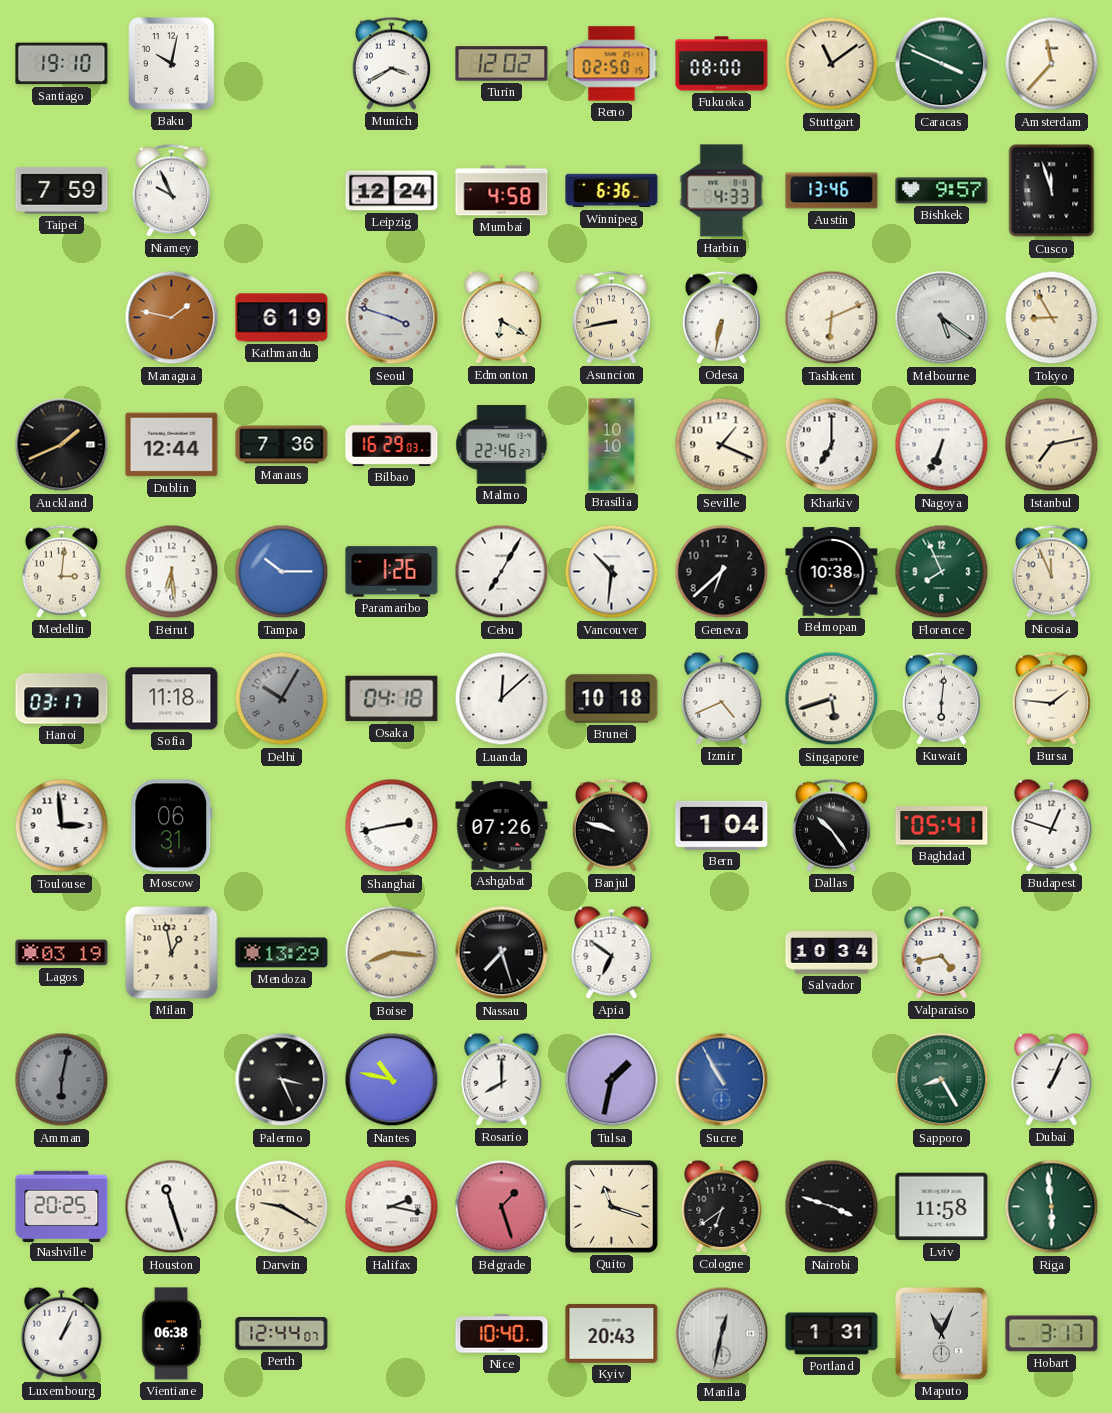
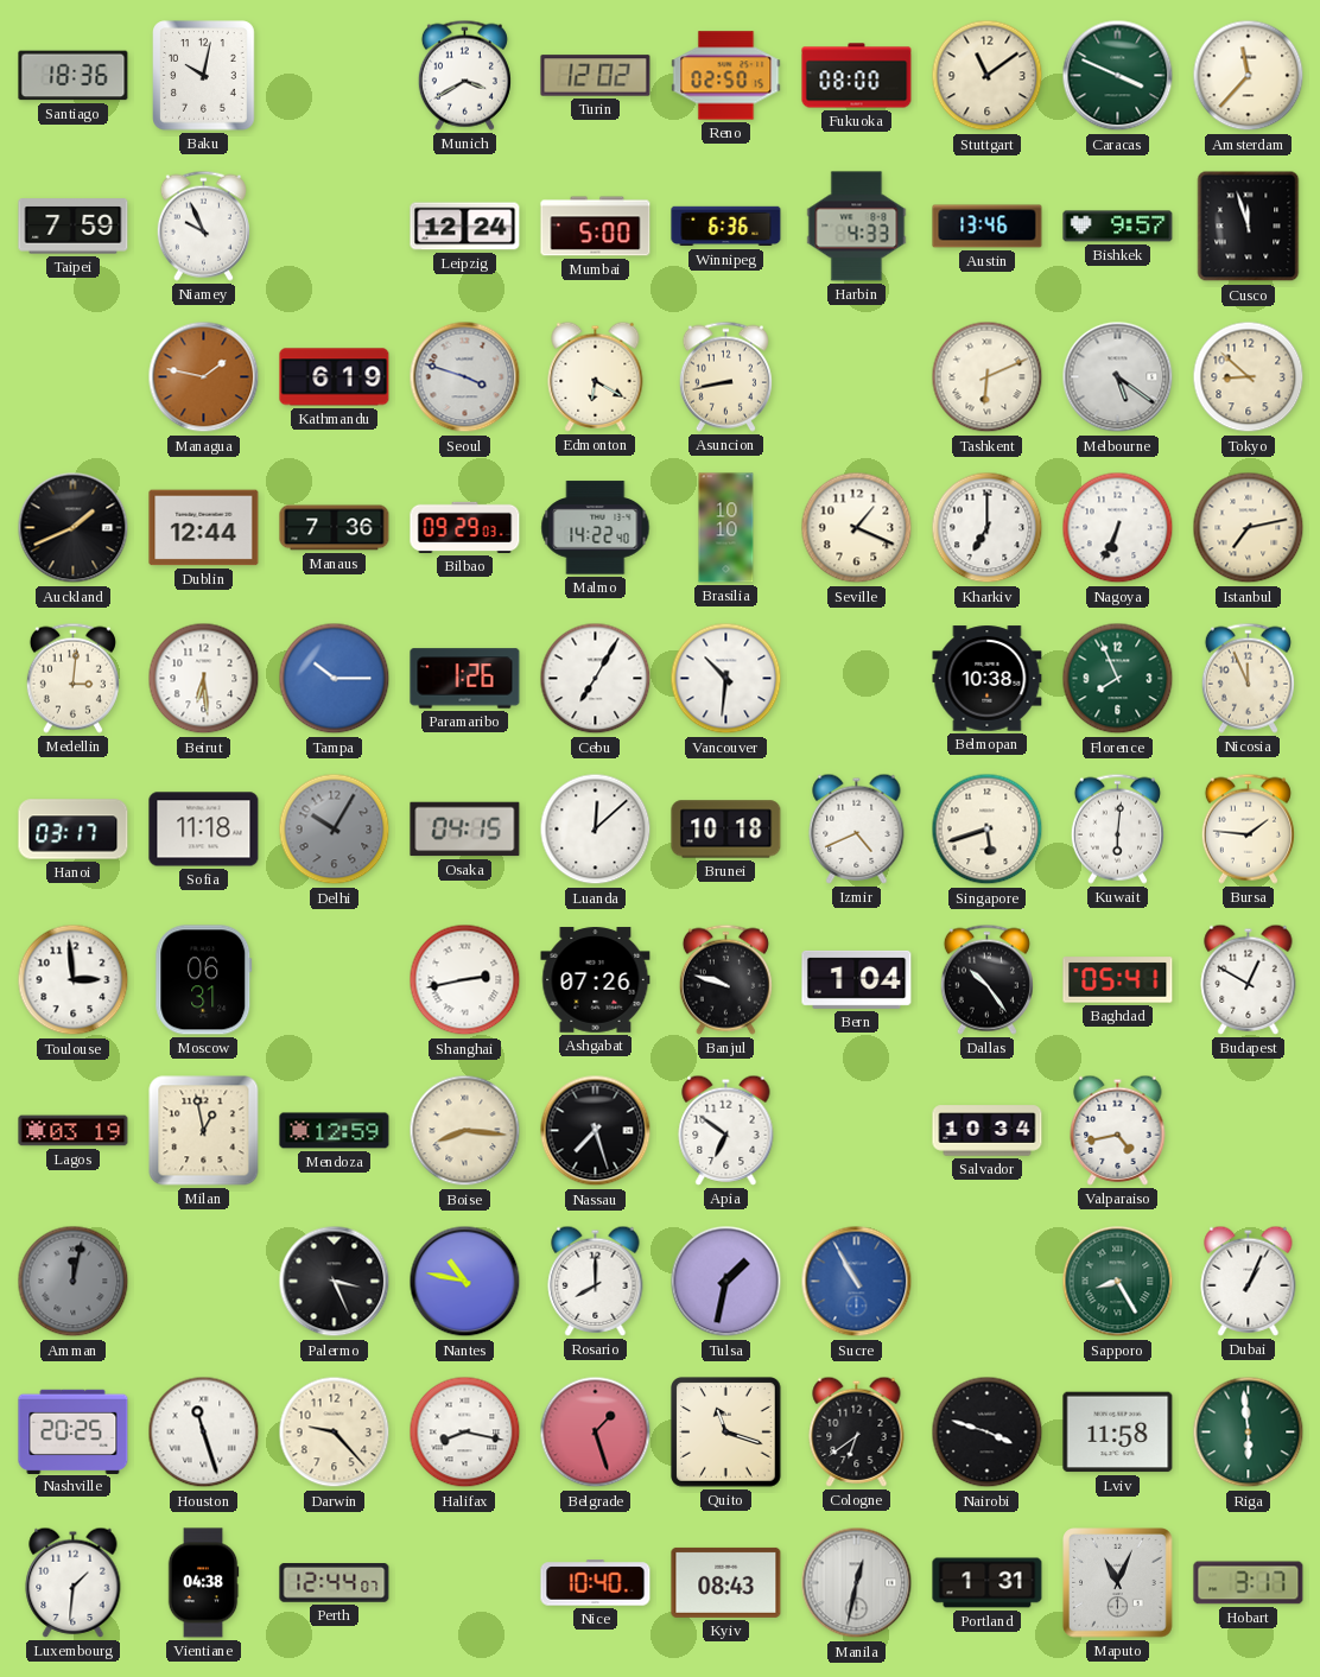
Santiago: 19:10 -> 18:36 (74, 76)
Mumbai: 4:58 -> 5:00 (596, 227)
Odesa: 6:32 -> none (721, 317)
Tokyo: 8:55 -> 8:52 (1249, 377)
Bilbao: 16:29 -> 09:29 (465, 527)
Malmo: 22:46 -> 14:22 (596, 528)
Geneva: 6:38 -> none (722, 572)
Osaka: 04:18 -> 04:15 (465, 830)
Budapest: 12:48 -> 12:50 (1249, 979)
Mendoza: 13:29 -> 12:59 (335, 1131)
Amman: 6:02 -> 12:02 (74, 1282)
Darwin: 9:20 -> 9:23 (335, 1433)
Halifax: 2:17 -> 8:17 (465, 1433)
Luxembourg: 1:04 -> 1:31 (74, 1582)
Vientiane: 06:38 -> 04:38 (203, 1583)
Kyiv: 20:43 -> 08:43 (726, 1582)
